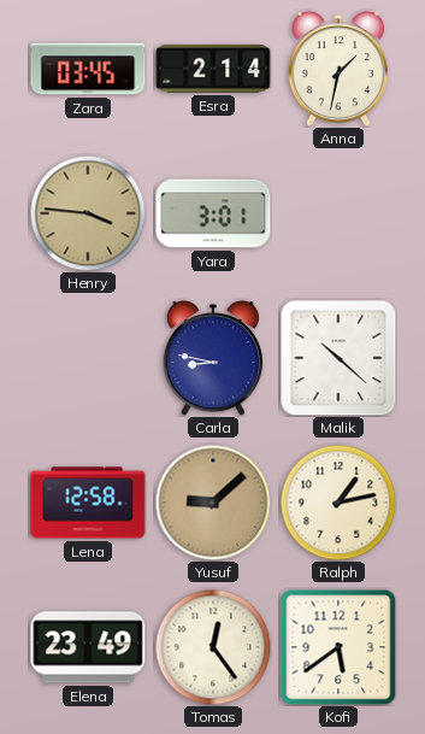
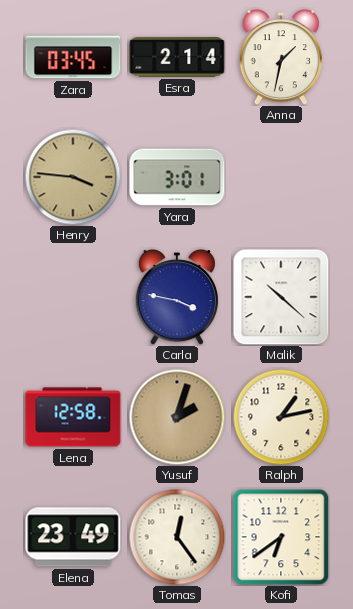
Carla: 8:47 -> 3:47 (176, 298)
Yusuf: 9:08 -> 2:03 (177, 417)
Kofi: 5:39 -> 6:39 (281, 537)
